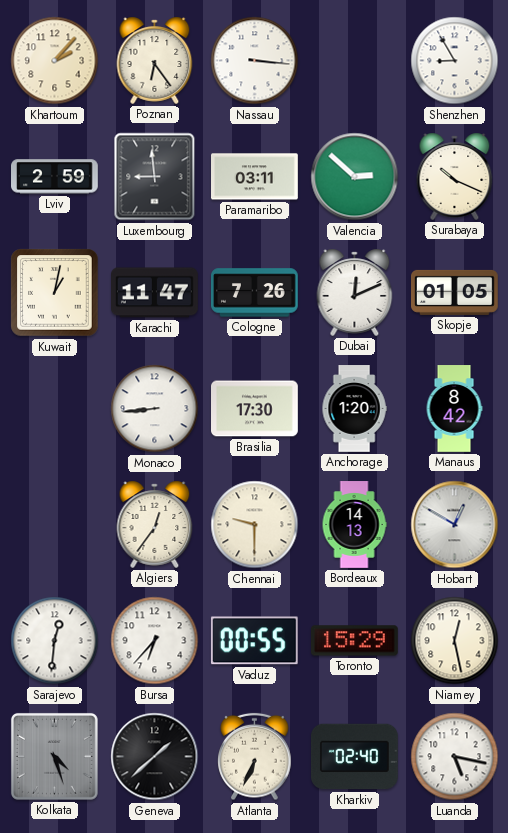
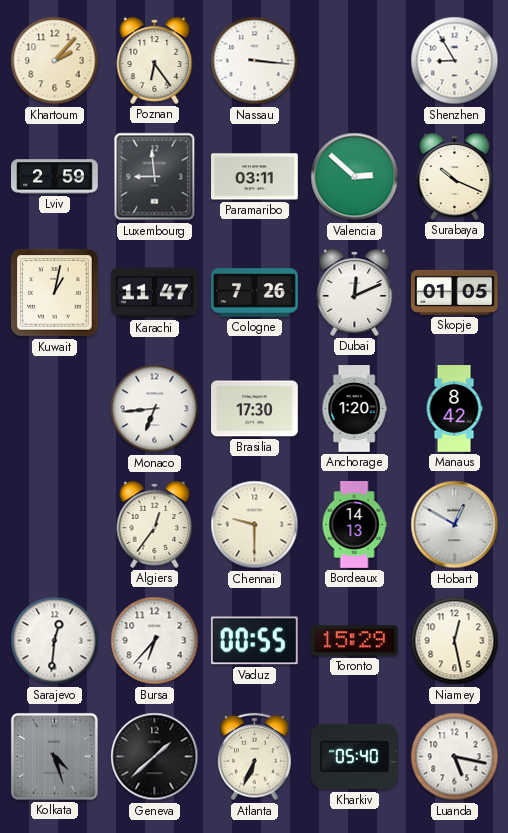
Monaco: 8:44 -> 6:44 (155, 409)
Kharkiv: 02:40 -> 05:40 (354, 757)
